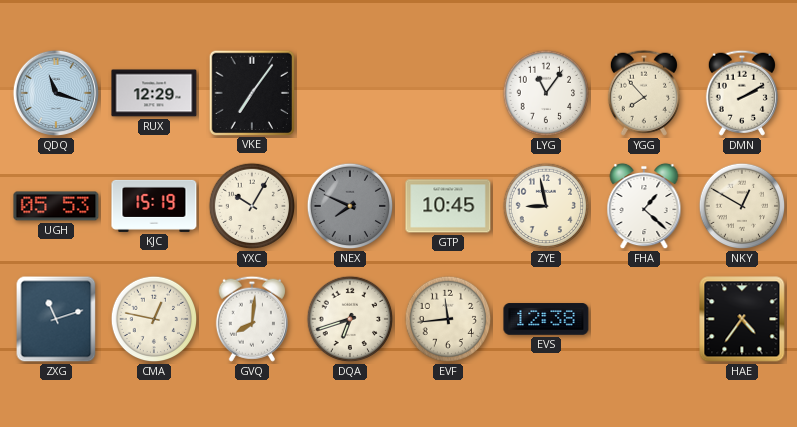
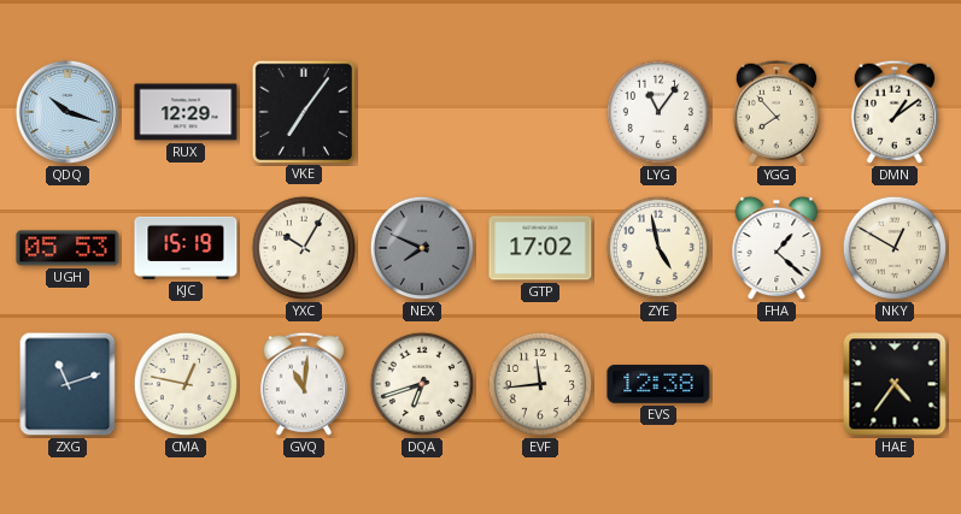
QDQ: 11:18 -> 10:18 (68, 112)
DMN: 2:10 -> 1:09 (895, 112)
GTP: 10:45 -> 17:02 (540, 248)
ZYE: 8:58 -> 4:58 (658, 248)
GVQ: 8:01 -> 11:01 (304, 384)
